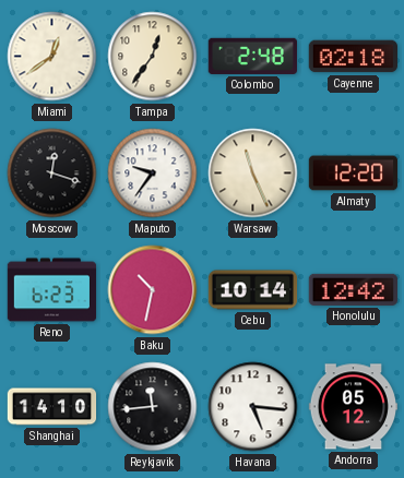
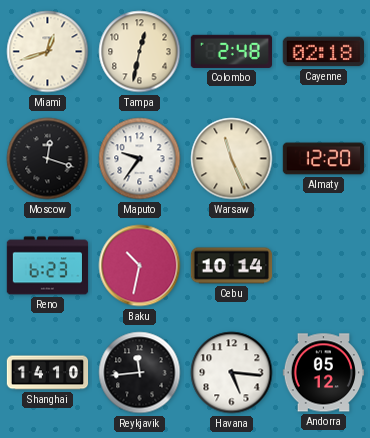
Miami: 12:39 -> 12:42 (48, 52)
Tampa: 12:36 -> 12:32 (140, 52)
Honolulu: 12:42 -> none (353, 289)
